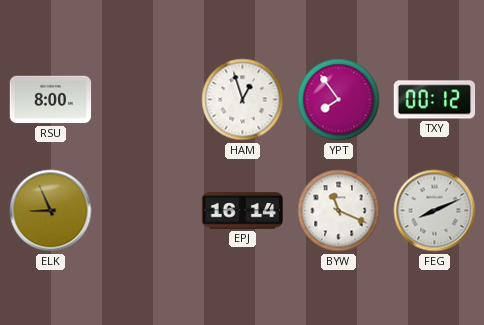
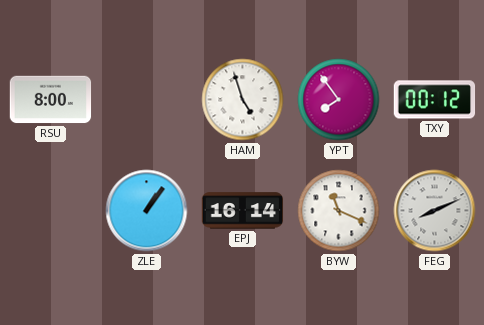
HAM: 12:57 -> 4:57 (243, 100)
ELK: 8:56 -> none (51, 211)
ZLE: none -> 1:06 (147, 211)
